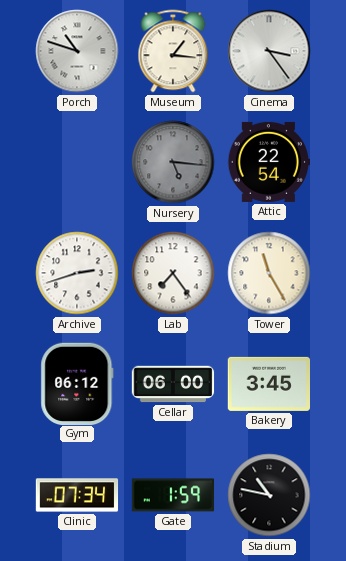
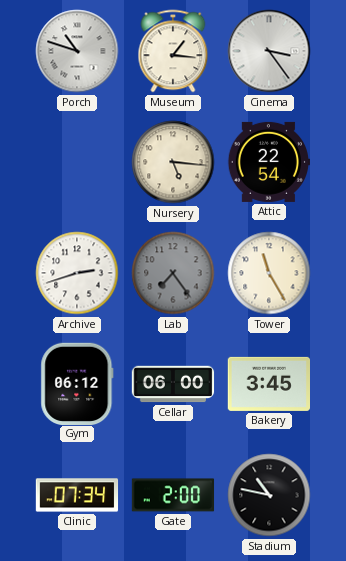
Nursery dial: grey -> cream (173, 162)
Lab dial: white -> grey (173, 273)
Gate: 1:59 -> 2:00 (173, 495)
